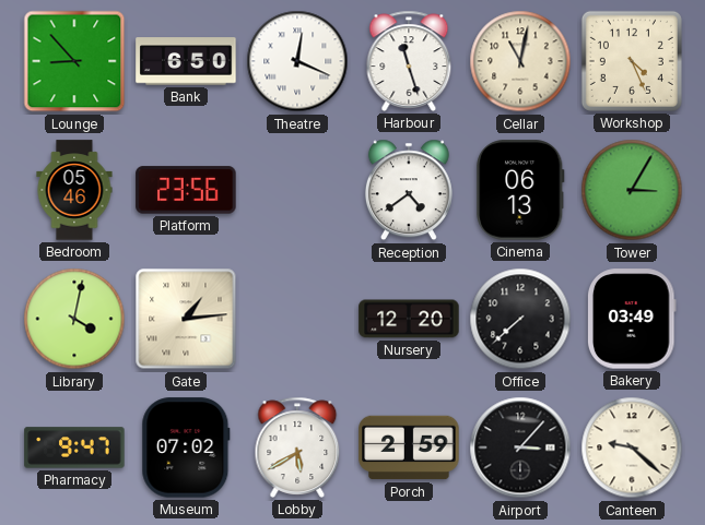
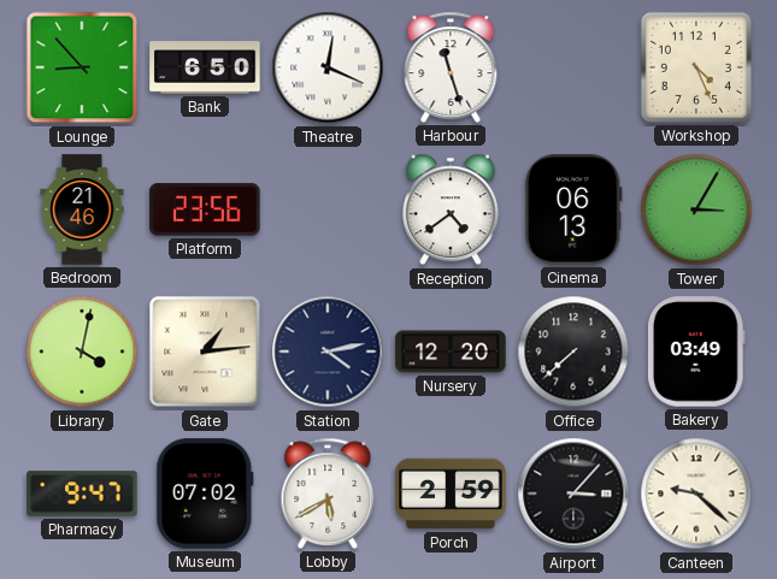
Cellar: 11:02 -> none (520, 61)
Bedroom: 05:46 -> 21:46 (82, 209)
Station: none -> 4:13 (328, 351)
